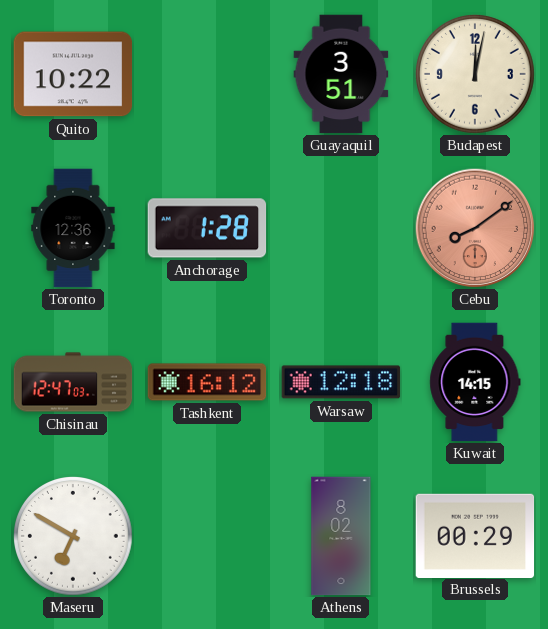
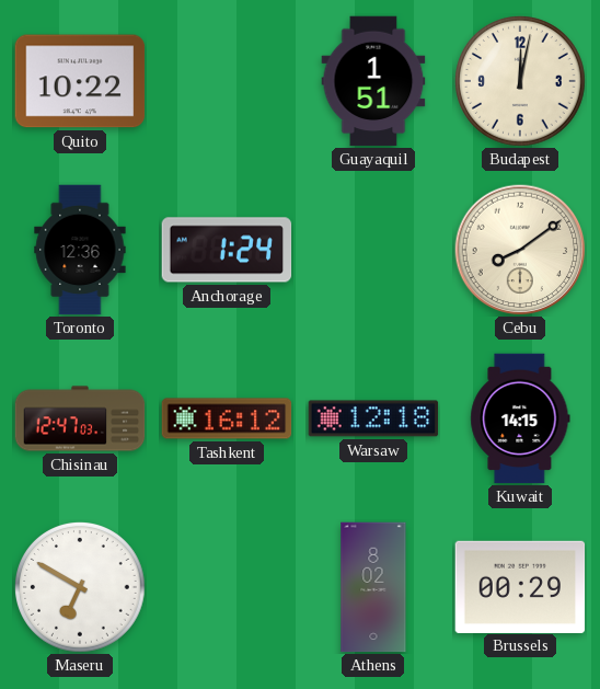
Guayaquil: 3:51 -> 1:51 (373, 81)
Anchorage: 1:28 -> 1:24 (227, 250)
Cebu dial: salmon -> cream (520, 250)
